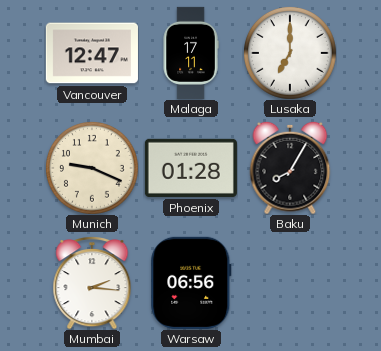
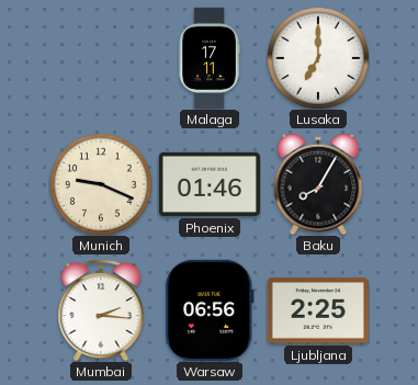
Vancouver: 12:47 -> none (92, 53)
Phoenix: 01:28 -> 01:46 (210, 184)
Ljubljana: none -> 2:25 (318, 310)
